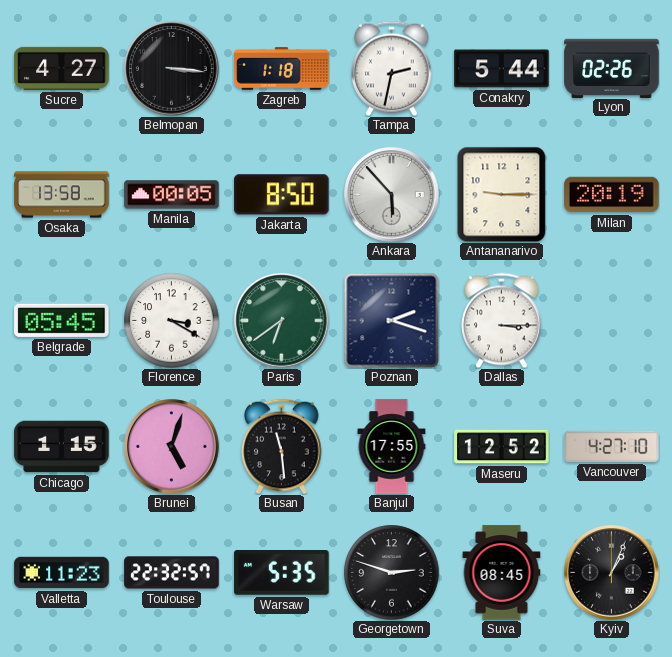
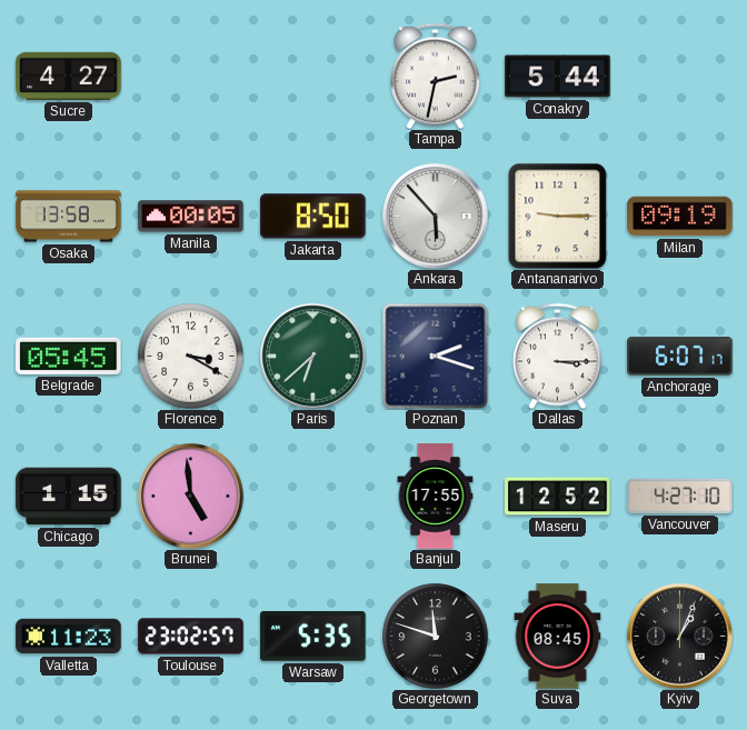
Belmopan: 3:16 -> none (172, 69)
Zagreb: 1:18 -> none (282, 69)
Lyon: 02:26 -> none (612, 68)
Milan: 20:19 -> 09:19 (680, 217)
Paris: 6:39 -> 6:38 (313, 357)
Anchorage: none -> 6:07 (680, 357)
Brunei: 5:03 -> 4:59 (191, 497)
Busan: 11:29 -> none (282, 446)
Toulouse: 22:32 -> 23:02 (191, 637)
Georgetown: 2:48 -> 11:48 (435, 636)
